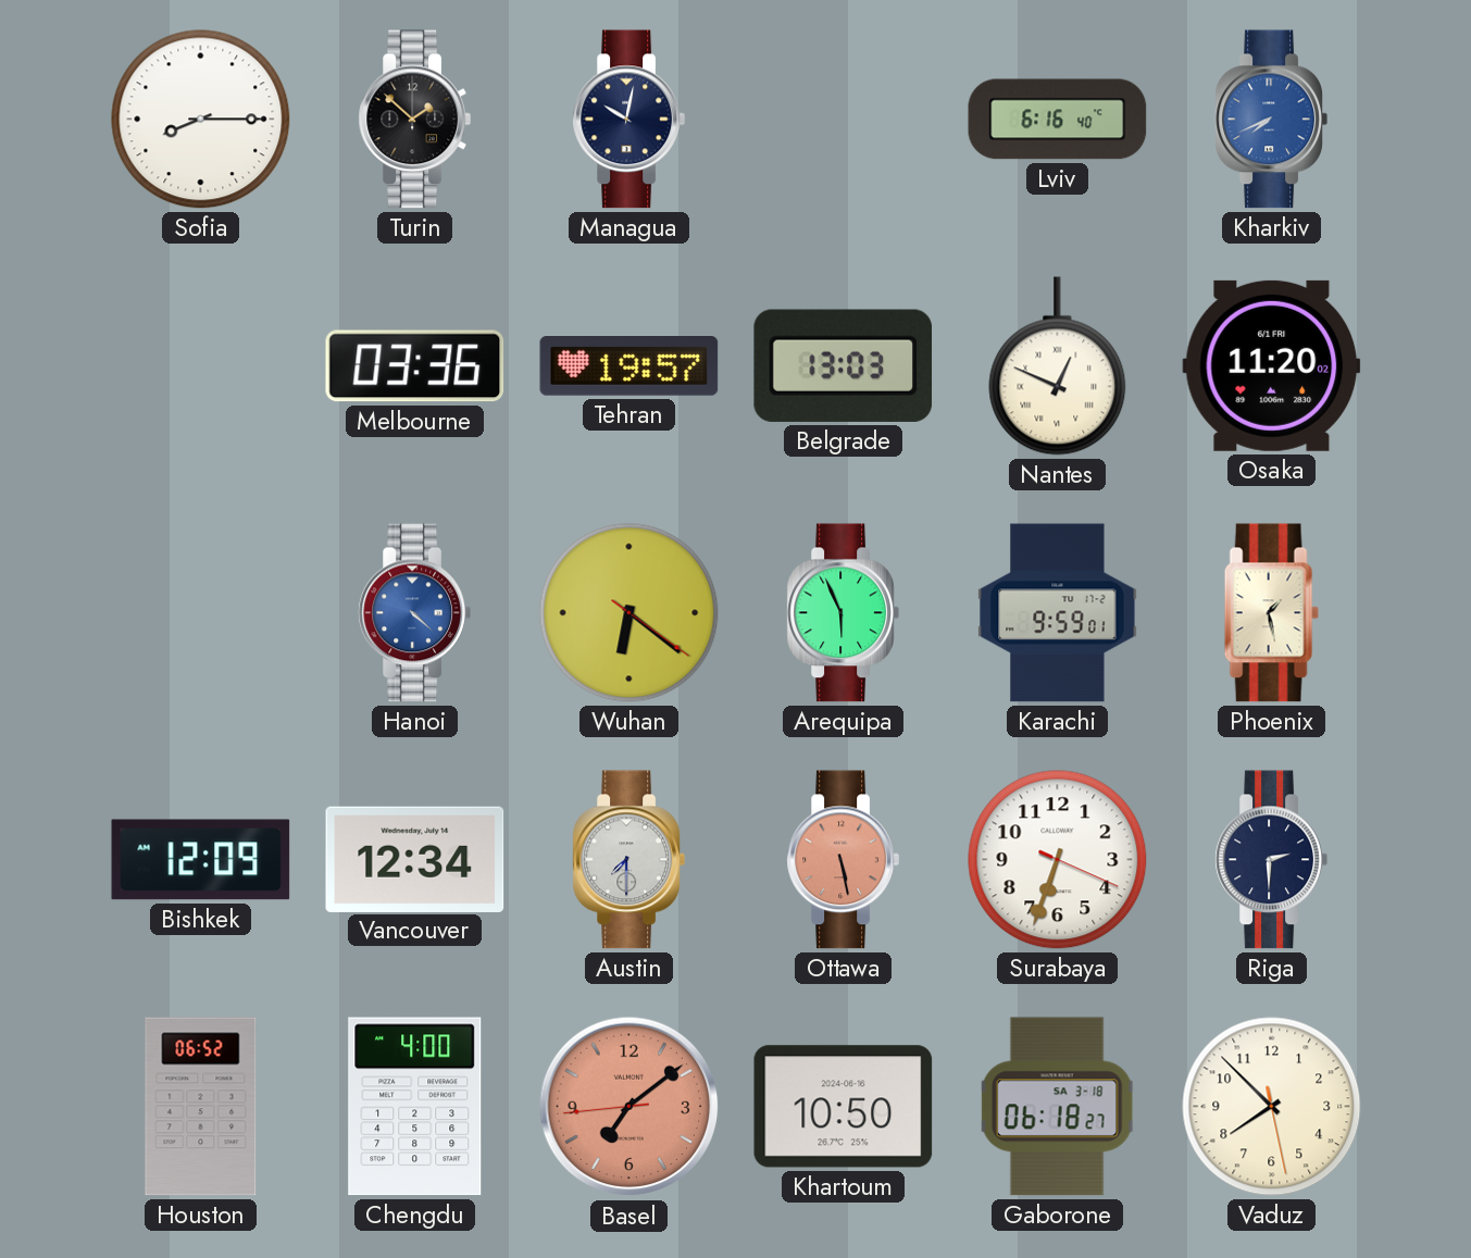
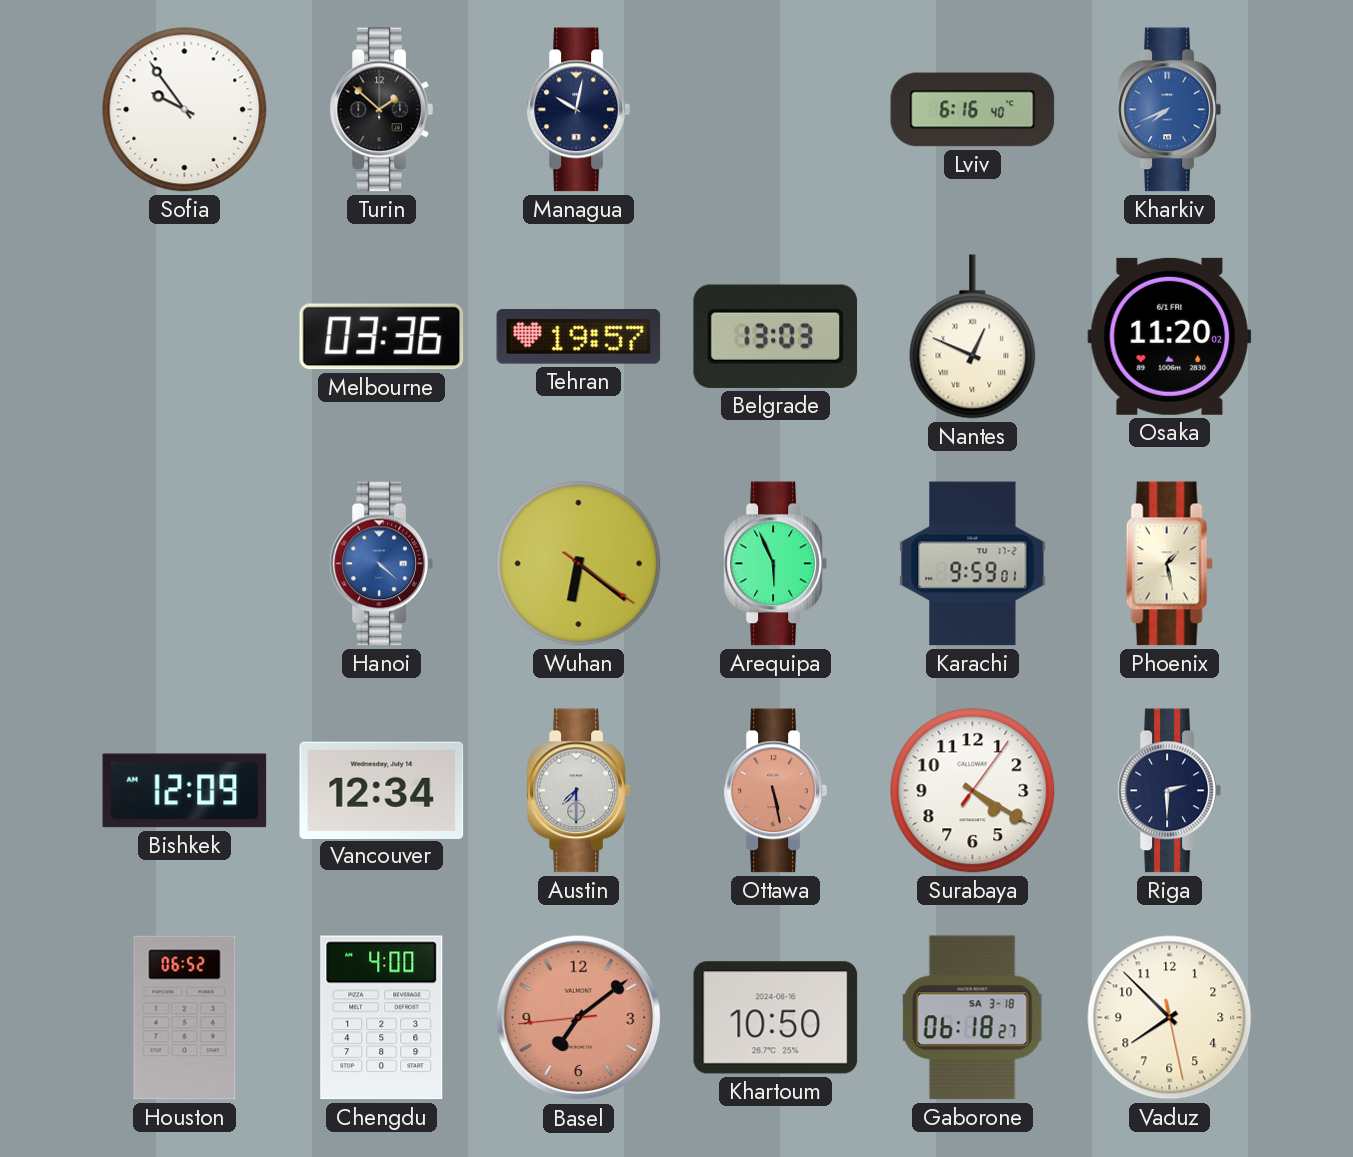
Sofia: 8:15 -> 9:54 (185, 110)
Surabaya: 6:33 -> 4:20 (973, 791)
